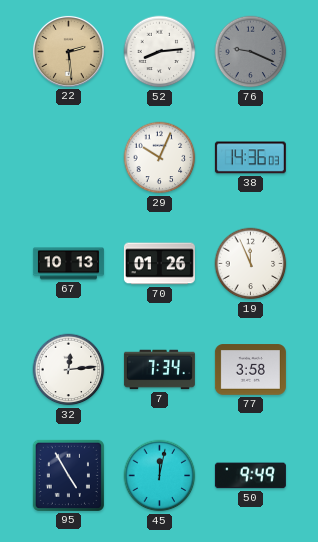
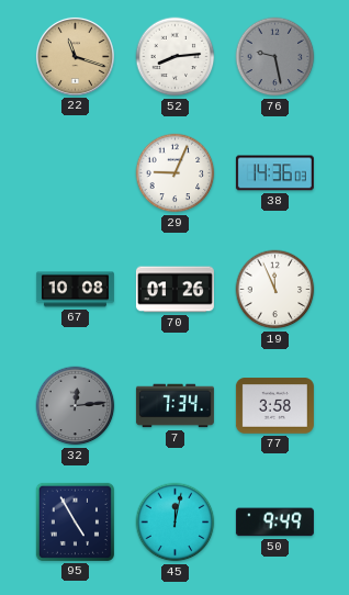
22: 2:29 -> 11:18 (75, 56)
76: 9:19 -> 9:28 (275, 57)
29: 10:04 -> 9:04 (176, 173)
67: 10:13 -> 10:08 (75, 290)
32 dial: white -> grey (76, 406)
